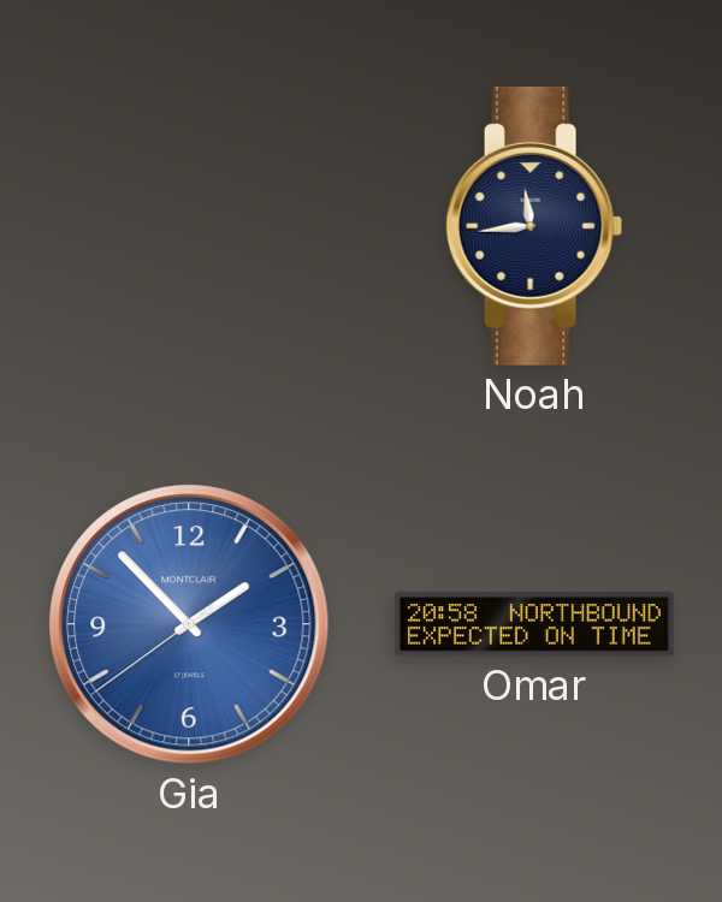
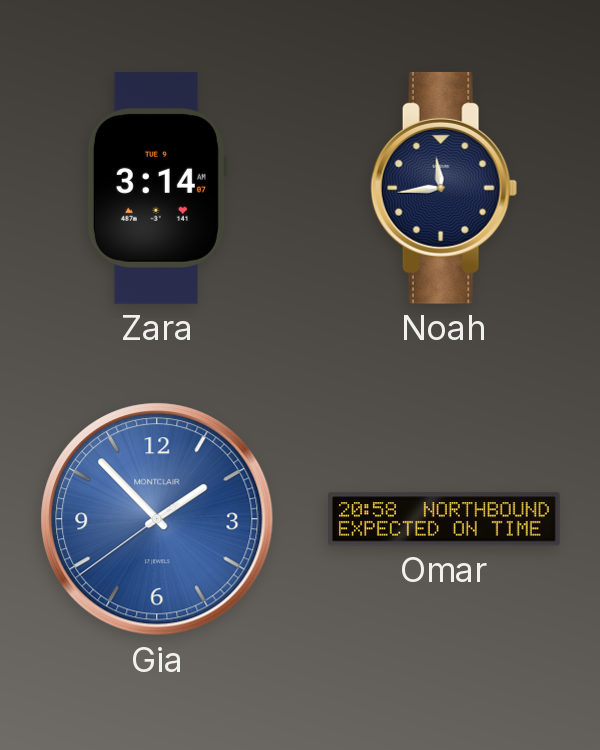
Zara: none -> 3:14 (156, 188)
